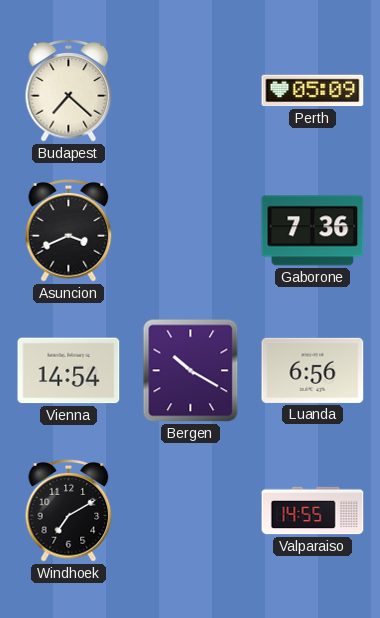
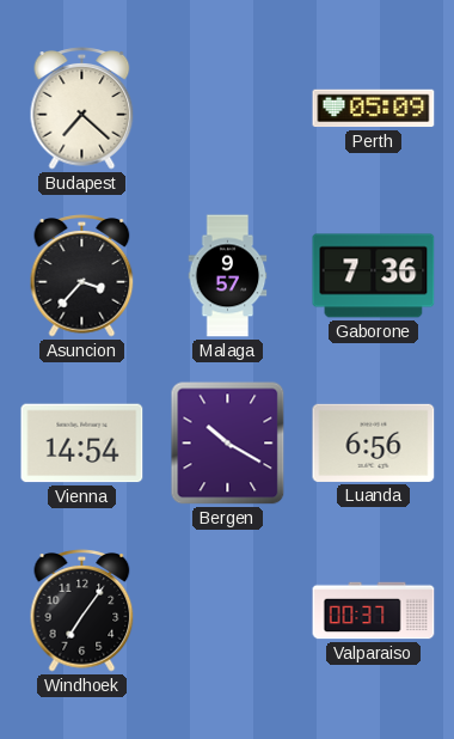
Asuncion: 3:41 -> 3:37 (82, 276)
Malaga: none -> 9:57 (228, 276)
Windhoek: 7:10 -> 7:06 (82, 611)
Valparaiso: 14:55 -> 00:37 (374, 611)
